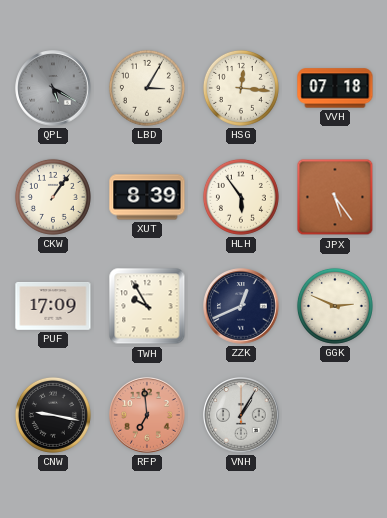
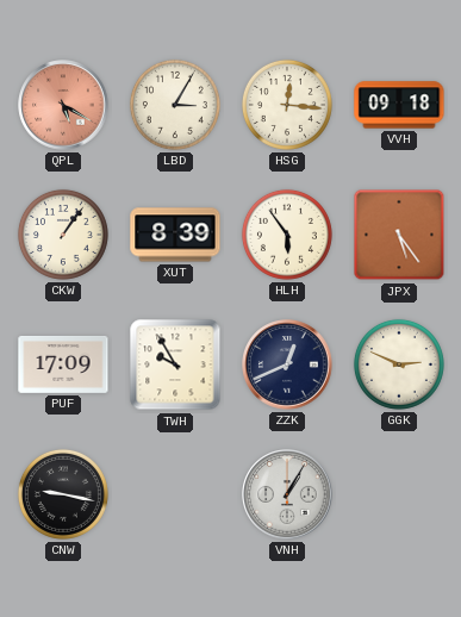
QPL dial: grey -> salmon (63, 105)
VVH: 07:18 -> 09:18 (399, 105)
RFP: 6:59 -> none (147, 415)
